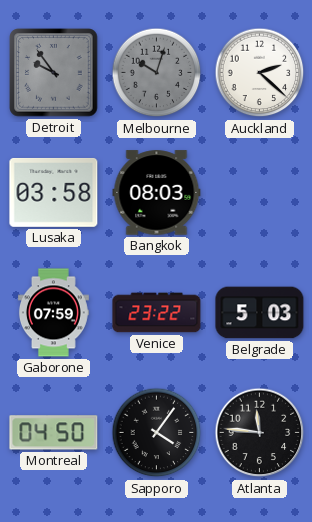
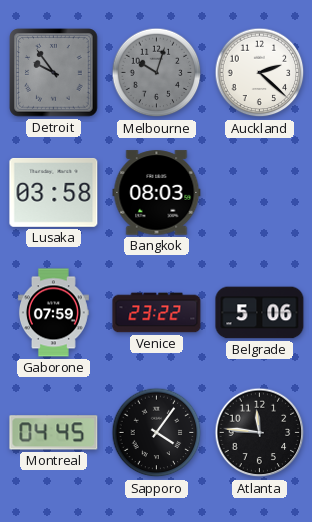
Belgrade: 5:03 -> 5:06 (260, 313)
Montreal: 04:50 -> 04:45 (54, 433)
